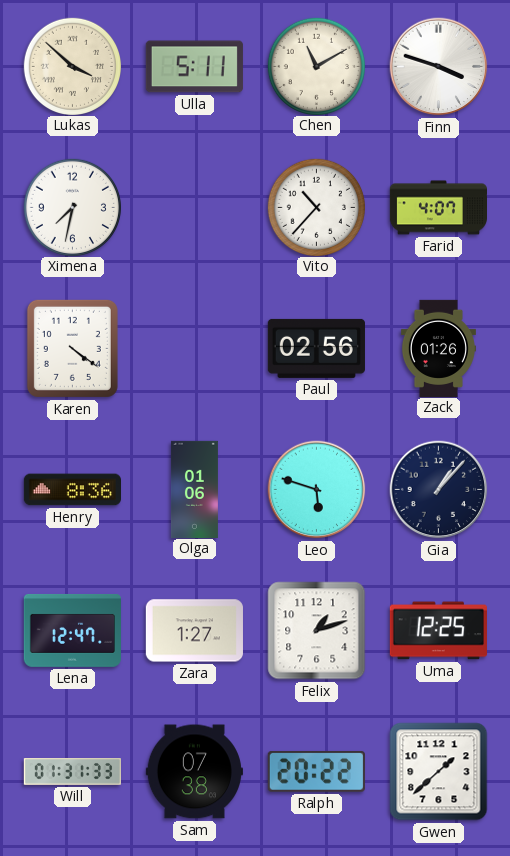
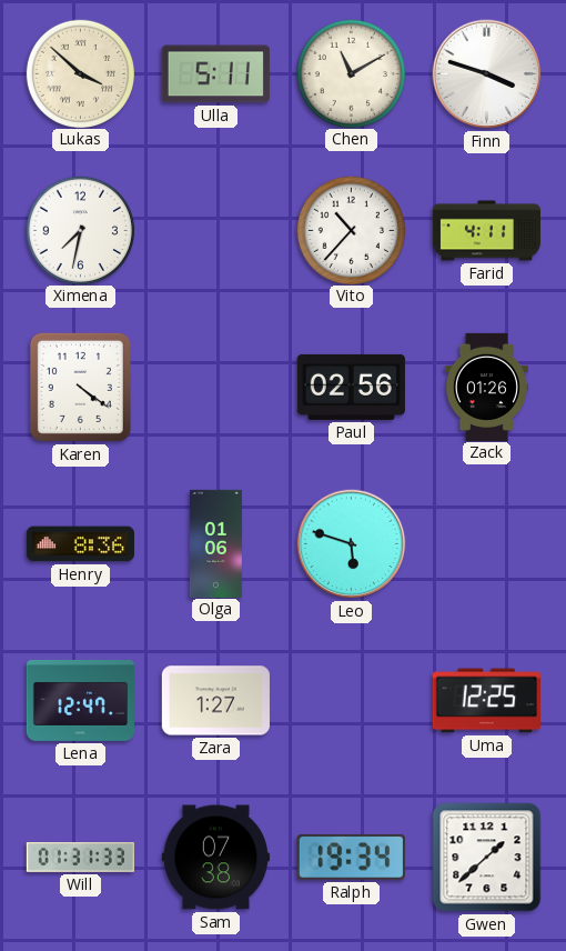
Farid: 4:07 -> 4:11 (486, 231)
Gia: 1:07 -> none (439, 490)
Felix: 1:12 -> none (317, 631)
Ralph: 20:22 -> 19:34 (351, 857)
